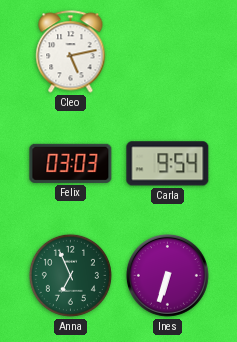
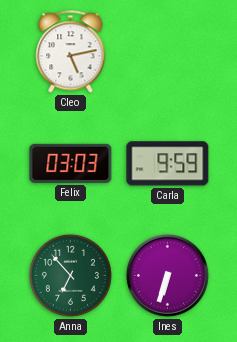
Carla: 9:54 -> 9:59 (168, 164)
Anna: 6:56 -> 6:53 (70, 275)
